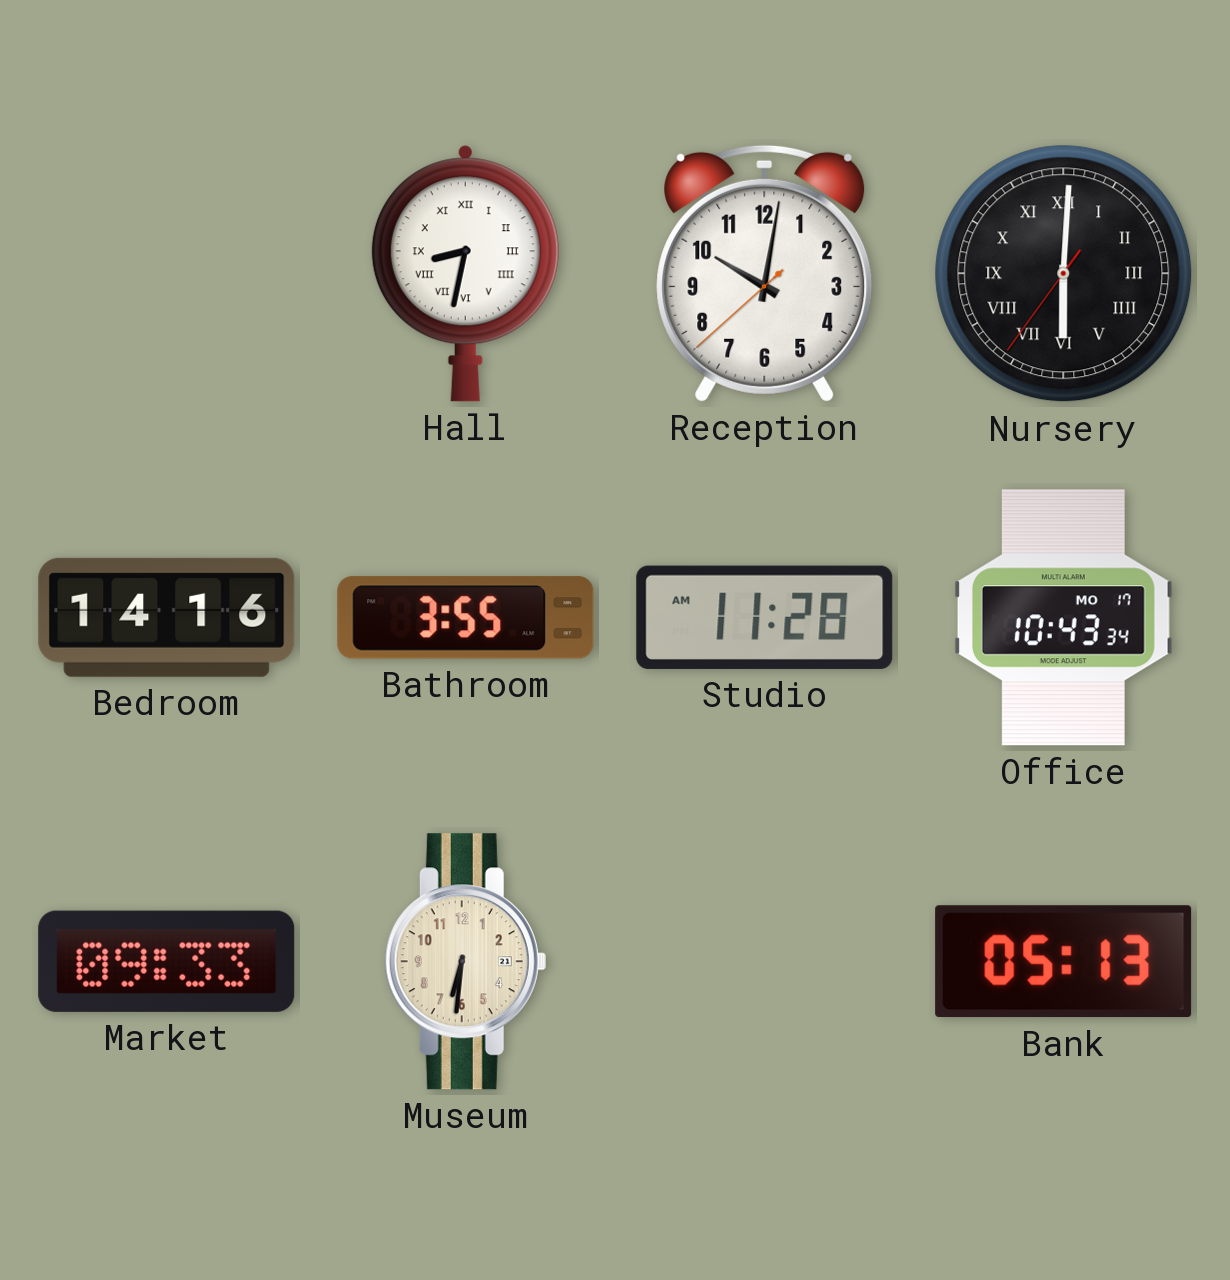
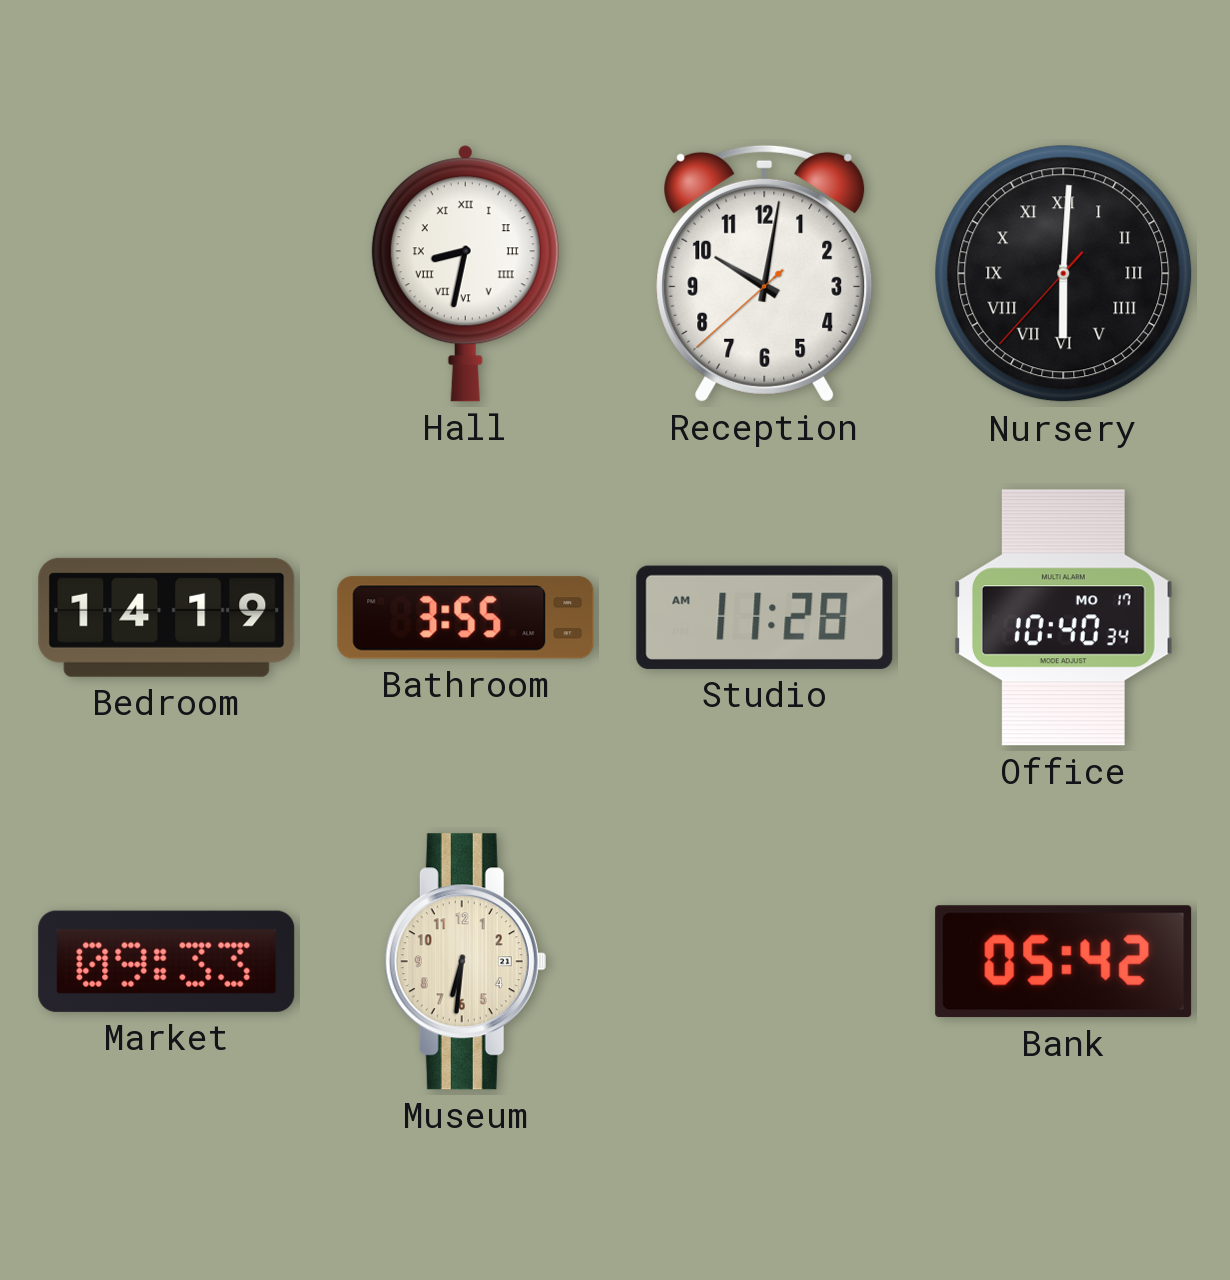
Nursery: 6:00:36 -> 6:00:37 (1064, 274)
Bedroom: 14:16 -> 14:19 (167, 617)
Office: 10:43 -> 10:40 (1063, 618)
Bank: 05:13 -> 05:42 (1064, 962)
